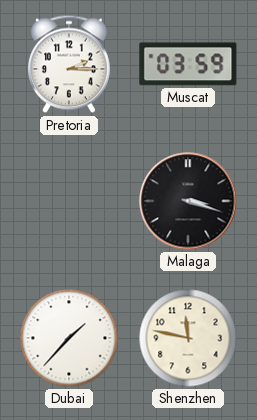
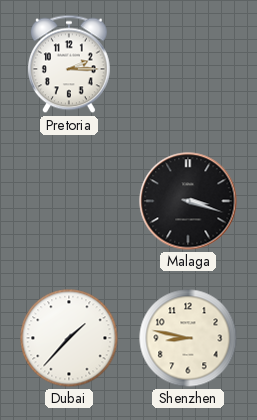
Muscat: 03:59 -> none (188, 64)
Shenzhen: 11:47 -> 8:47 (188, 338)
